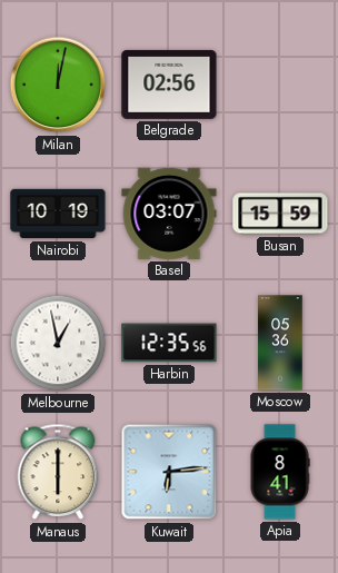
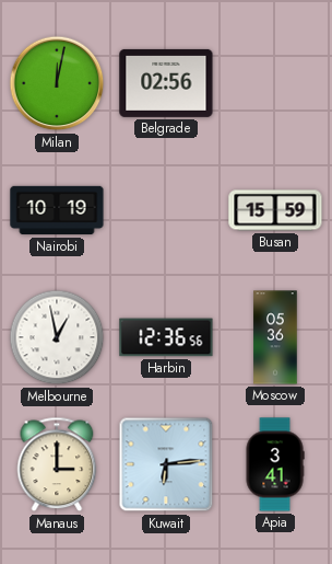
Basel: 03:07 -> none (169, 214)
Harbin: 12:35 -> 12:36 (166, 337)
Manaus: 6:00 -> 3:00 (57, 464)
Apia: 8:41 -> 3:41 (275, 464)
